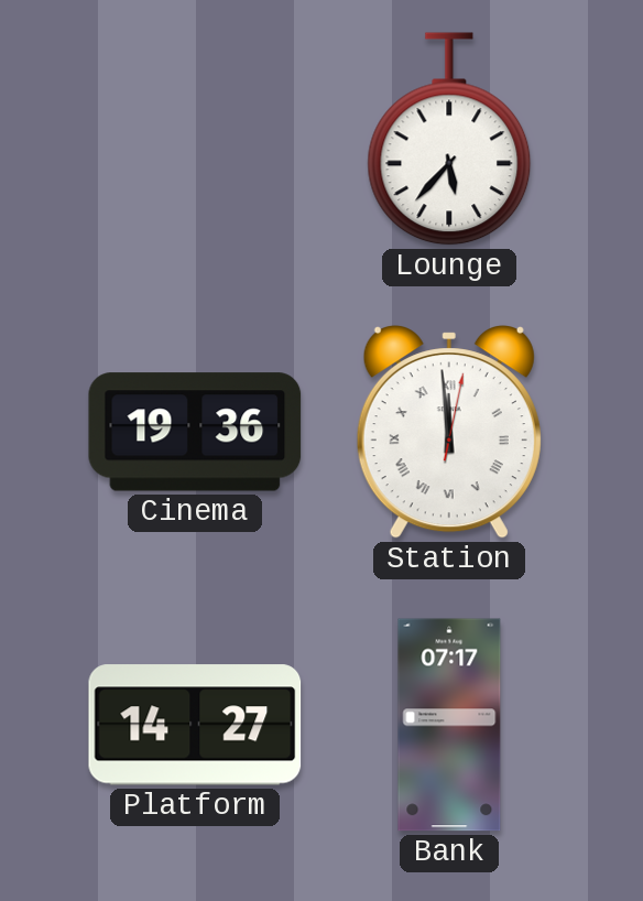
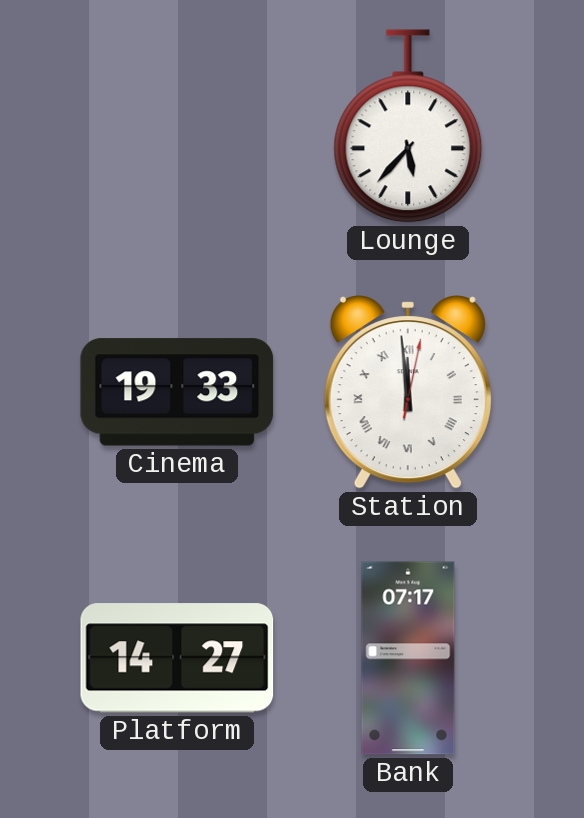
Cinema: 19:36 -> 19:33 (177, 392)
